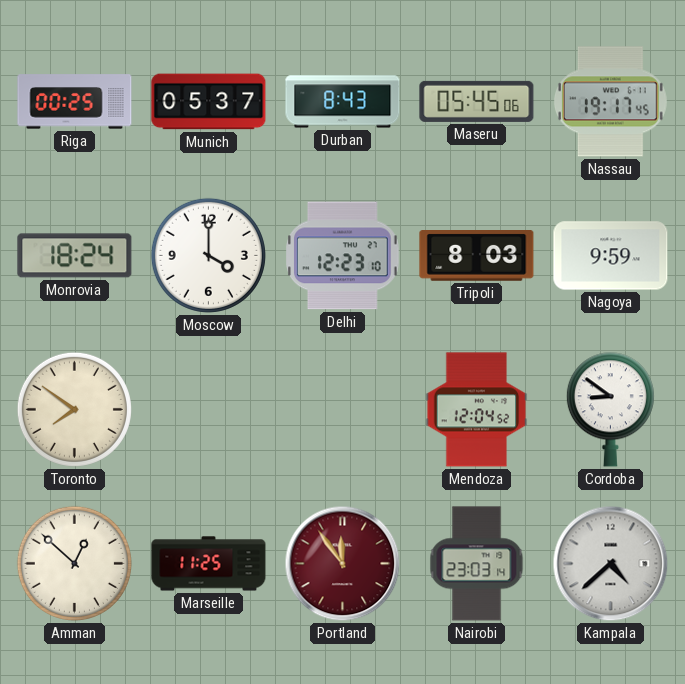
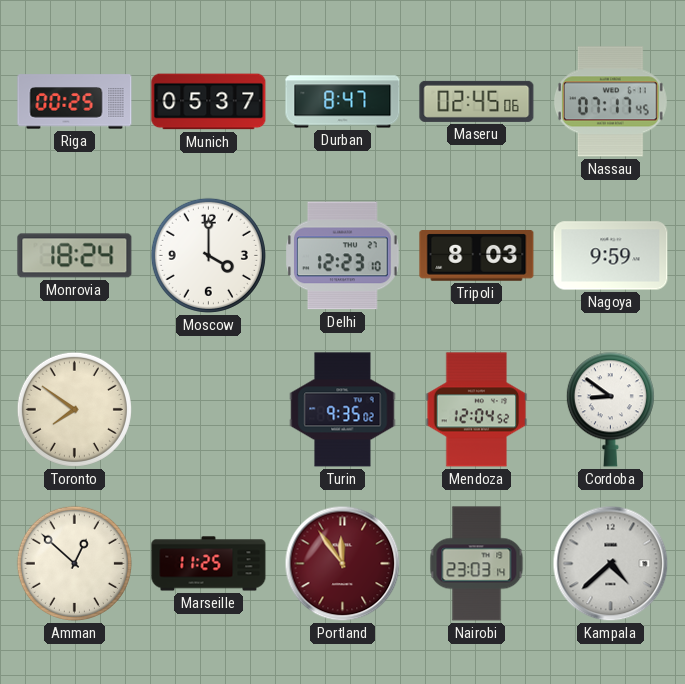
Durban: 8:43 -> 8:47 (343, 102)
Maseru: 05:45 -> 02:45 (477, 101)
Nassau: 19:17 -> 07:17 (610, 102)
Turin: none -> 9:35 (343, 410)
